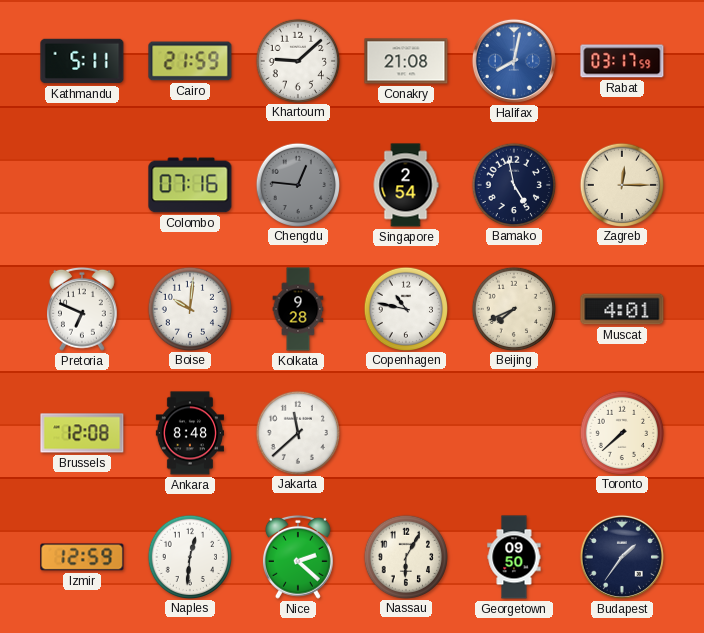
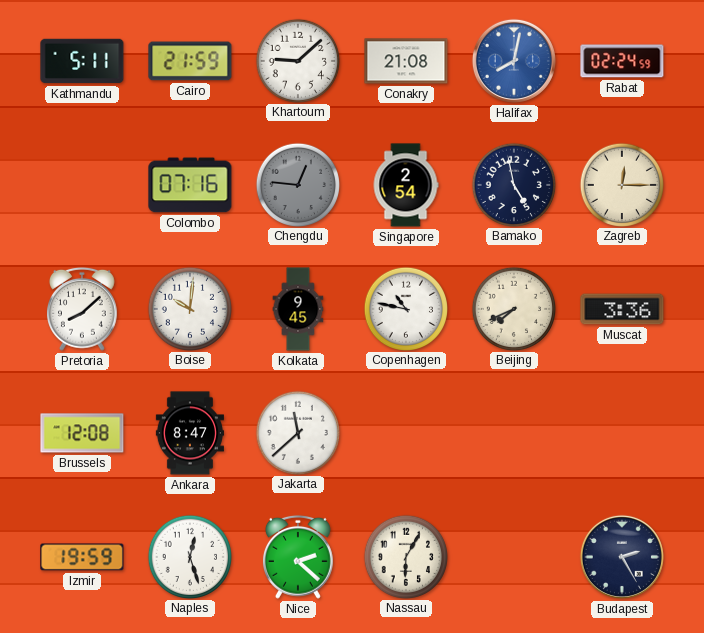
Rabat: 03:17 -> 02:24 (622, 61)
Pretoria: 6:49 -> 8:08 (82, 309)
Kolkata: 9:28 -> 9:45 (298, 309)
Muscat: 4:01 -> 3:36 (622, 309)
Ankara: 8:48 -> 8:47 (190, 433)
Toronto: 7:38 -> none (621, 432)
Izmir: 12:59 -> 19:59 (82, 557)
Naples: 12:31 -> 12:27 (189, 556)
Georgetown: 09:50 -> none (514, 557)
Budapest: 1:36 -> 2:25 (622, 557)
